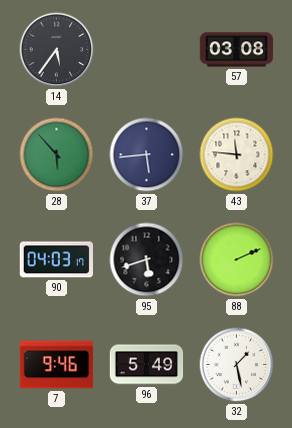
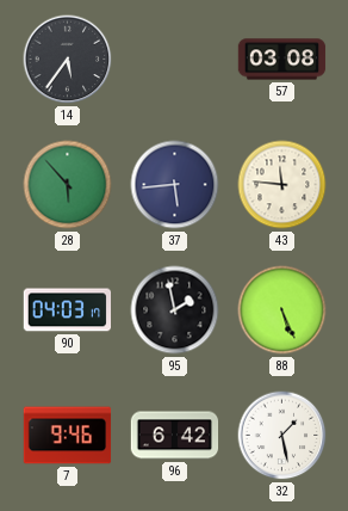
95: 5:42 -> 1:58 (175, 310)
88: 2:11 -> 5:26 (282, 310)
96: 5:49 -> 6:42 (175, 436)
